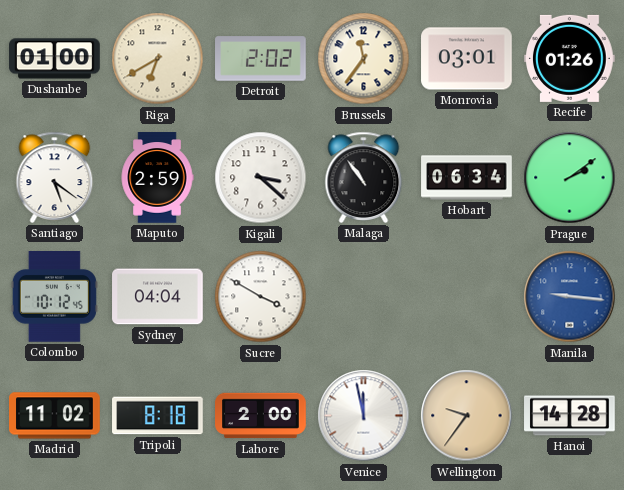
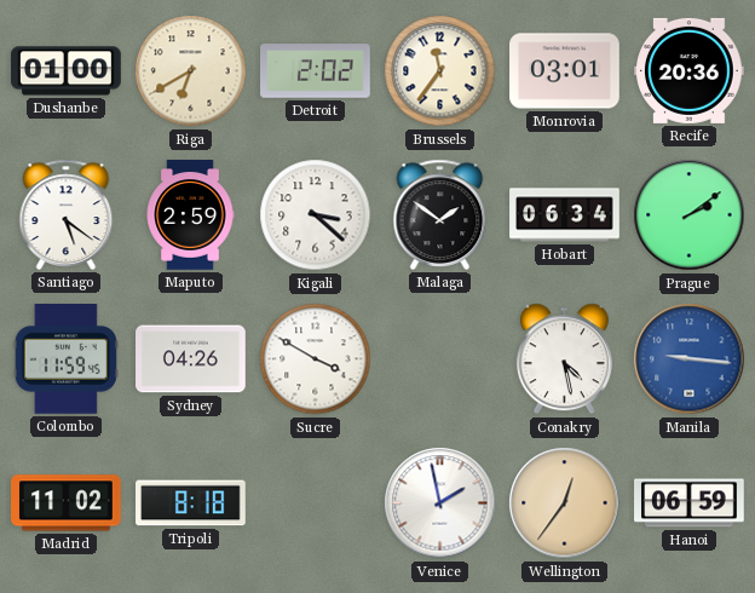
Recife: 01:26 -> 20:36 (690, 70)
Malaga: 10:54 -> 1:51 (440, 214)
Colombo: 10:12 -> 11:59 (65, 359)
Sydney: 04:04 -> 04:26 (191, 359)
Conakry: none -> 4:28 (564, 359)
Lahore: 2:00 -> none (261, 416)
Venice: 11:58 -> 1:58 (440, 503)
Wellington: 9:36 -> 12:36 (565, 503)
Hanoi: 14:28 -> 06:59 (690, 503)
